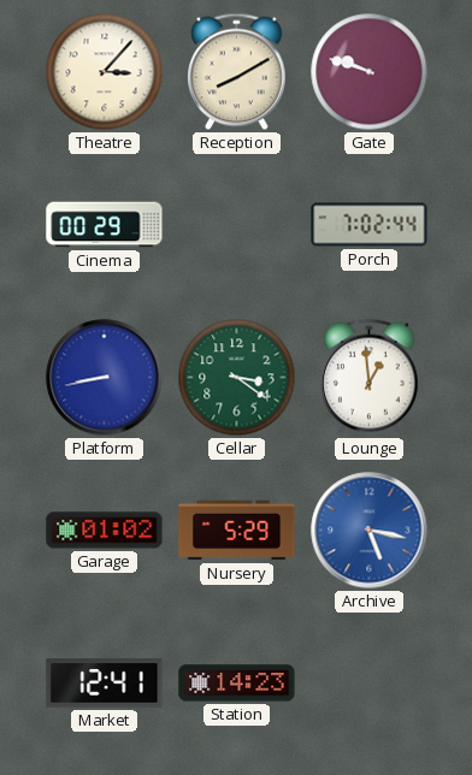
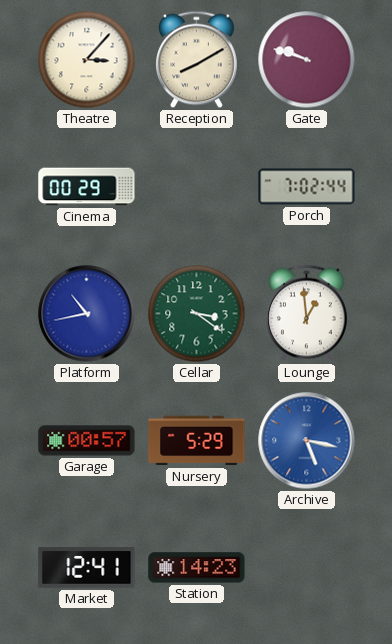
Platform: 8:43 -> 10:43 (87, 314)
Garage: 01:02 -> 00:57 (87, 441)
